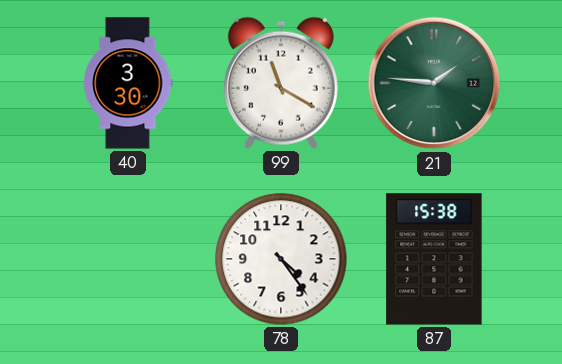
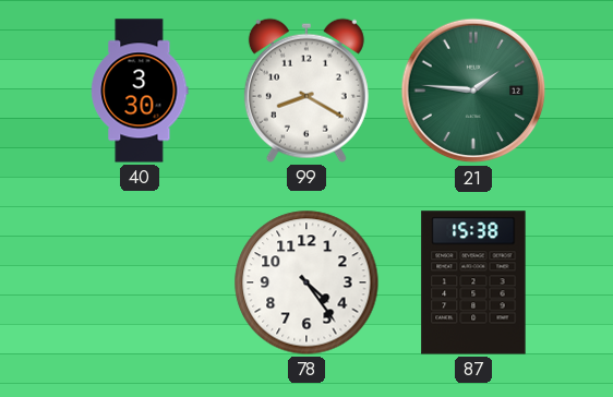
99: 11:20 -> 8:20 (306, 91)
